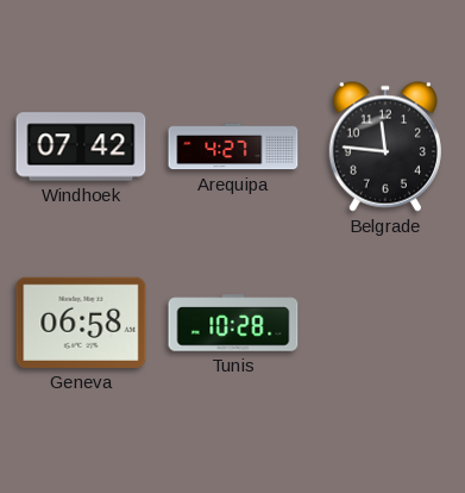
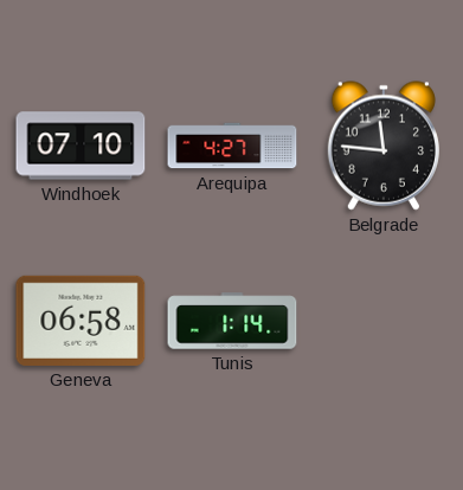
Windhoek: 07:42 -> 07:10 (81, 146)
Tunis: 10:28 -> 1:14 (232, 321)
